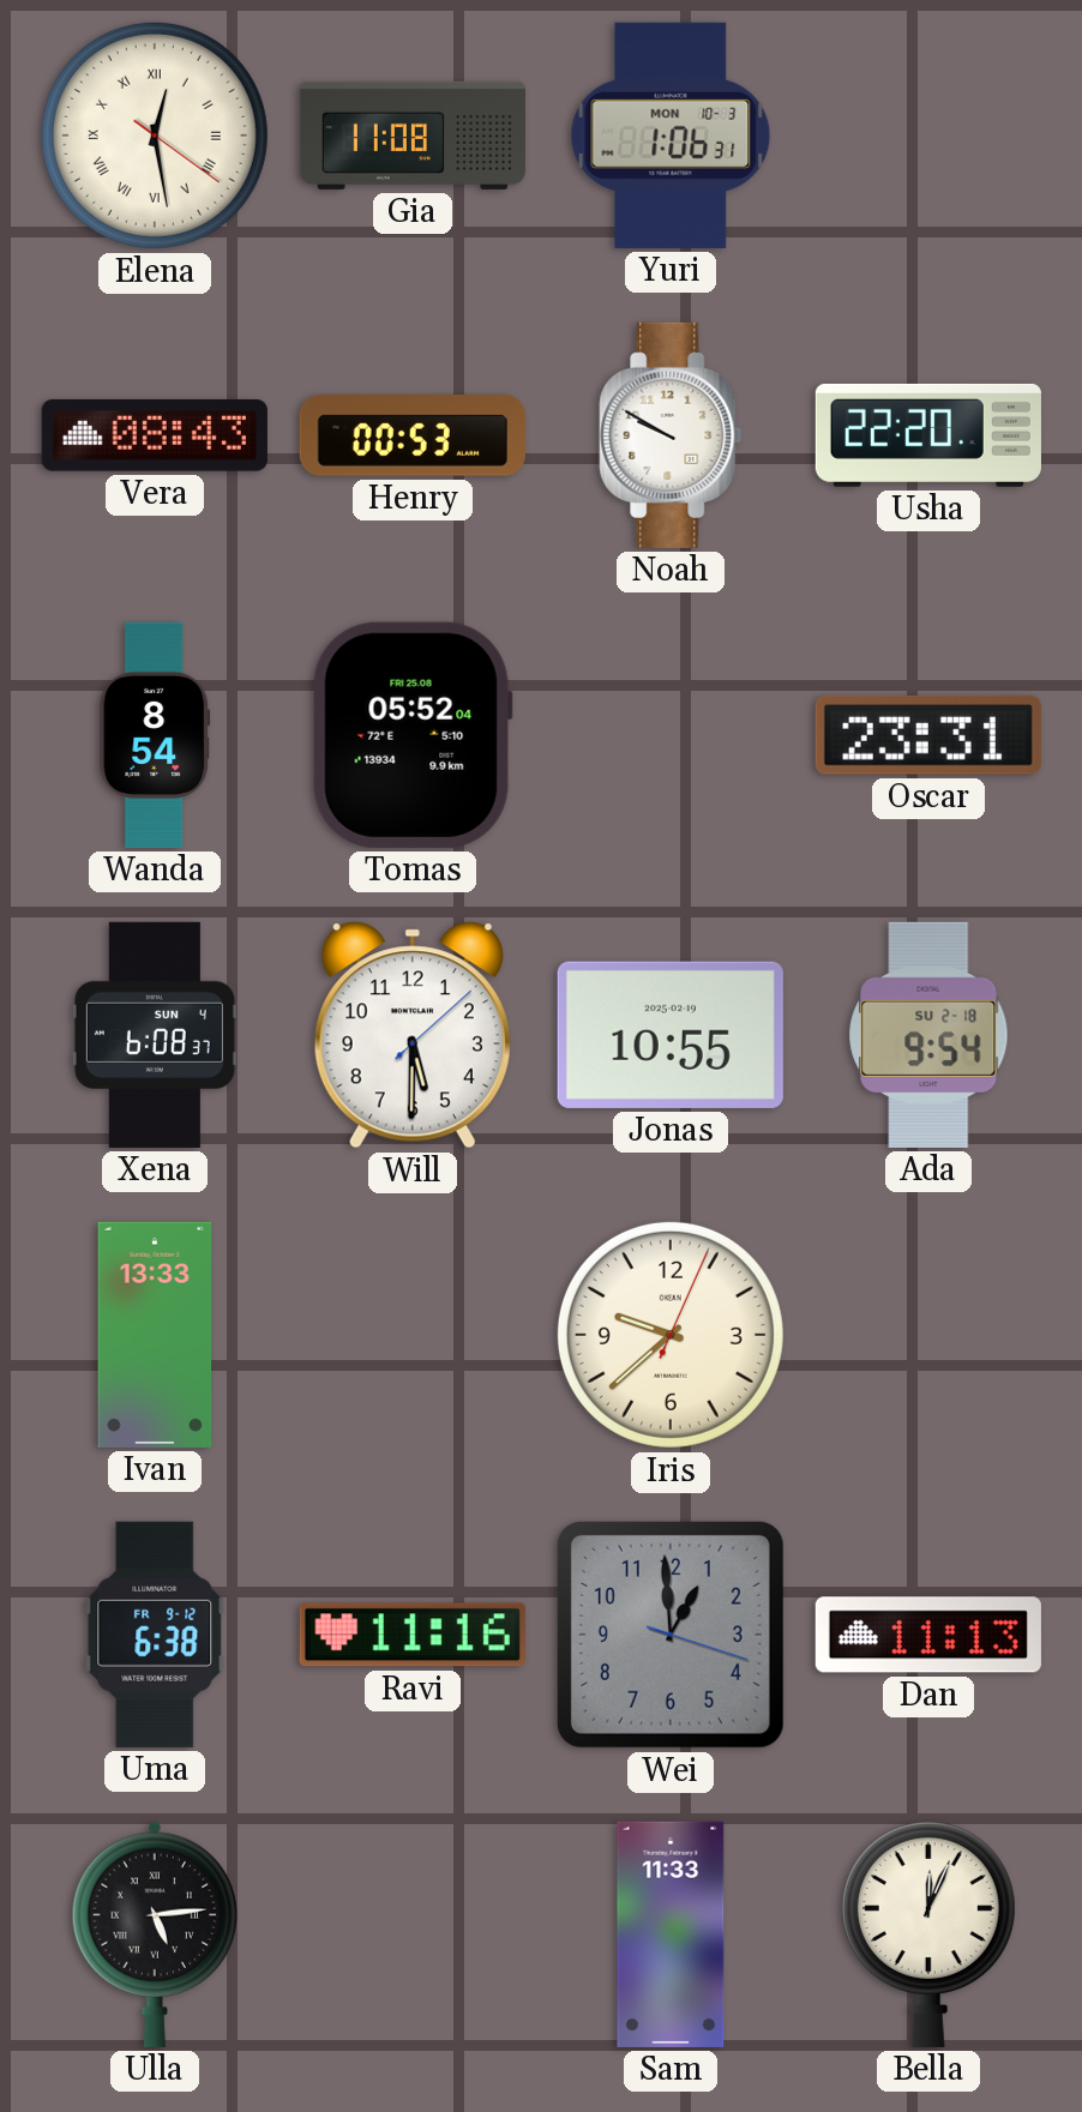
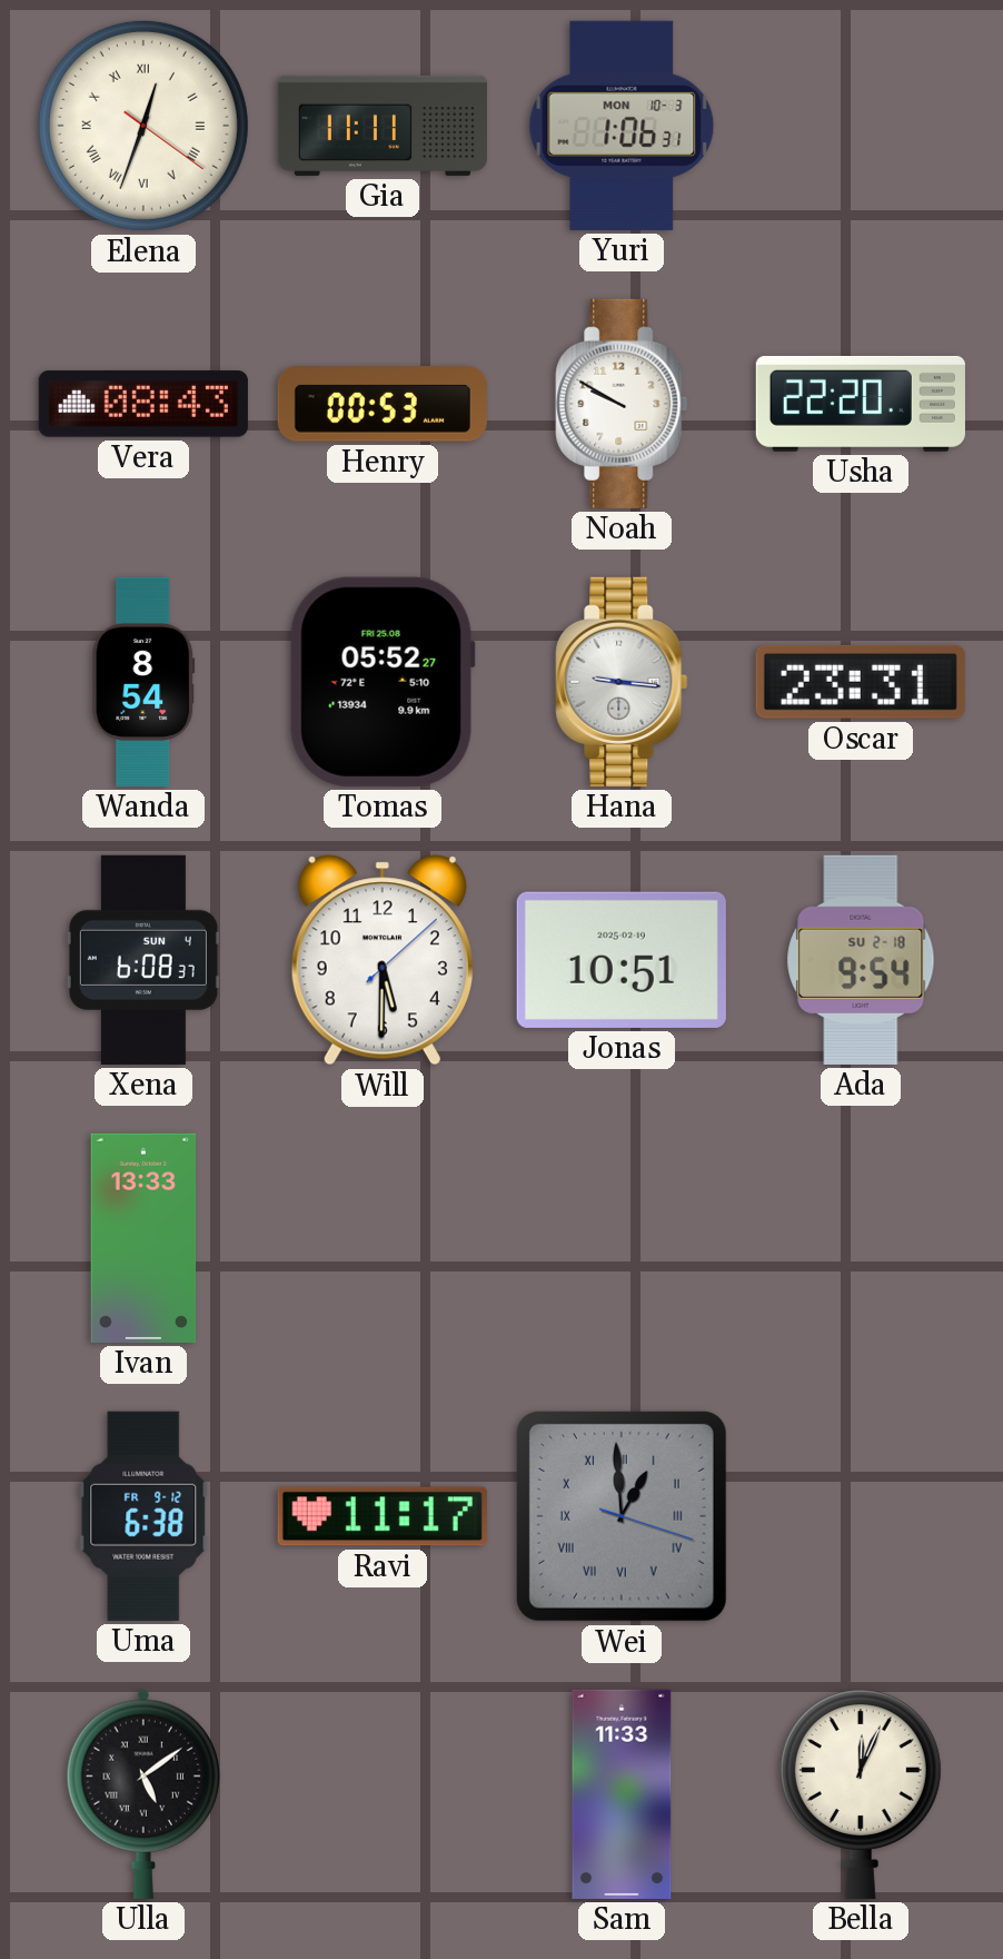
Elena: 12:28 -> 12:33 (143, 126)
Gia: 11:08 -> 11:11 (383, 126)
Tomas: 05:52:04 -> 05:52:27 (383, 682)
Hana: none -> 9:16 (622, 682)
Jonas: 10:55 -> 10:51 (622, 960)
Iris: 9:38 -> none (671, 1335)
Ravi: 11:16 -> 11:17 (383, 1516)
Wei numerals: Arabic -> Roman (622, 1516)
Dan: 11:13 -> none (928, 1635)
Ulla: 5:14 -> 5:09 (143, 1794)
